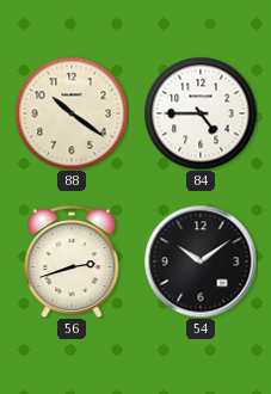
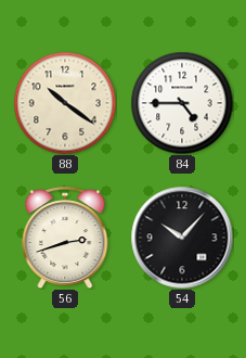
54: 10:09 -> 10:07 (182, 238)
